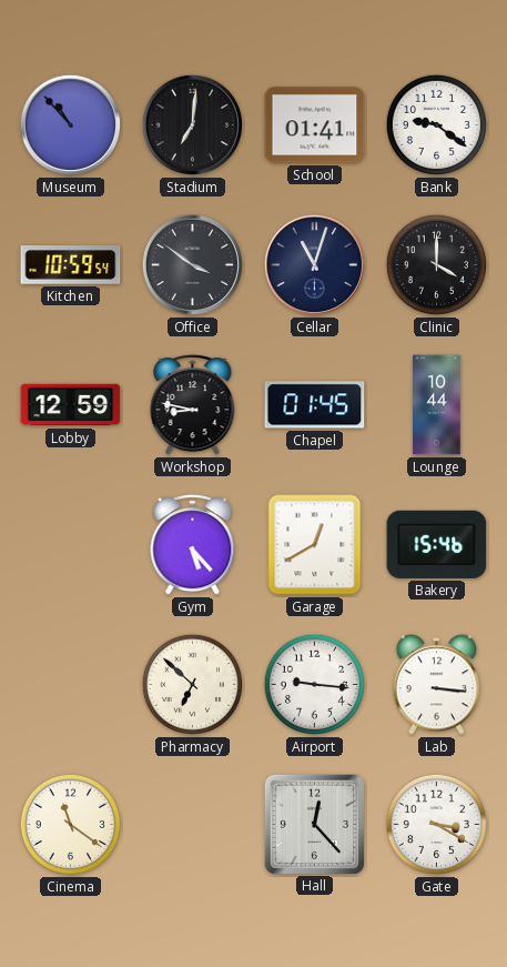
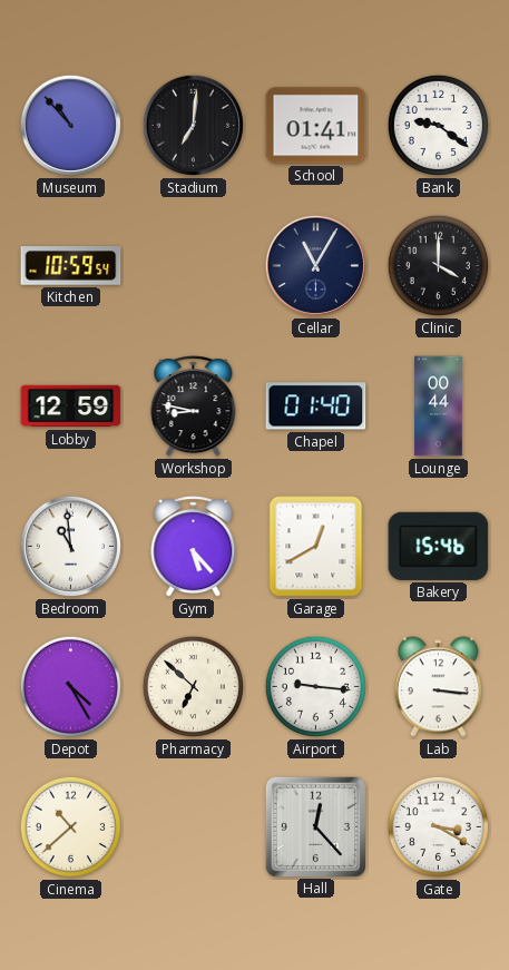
Office: 3:51 -> none (192, 264)
Cellar: 11:03 -> 11:05 (315, 265)
Chapel: 01:45 -> 01:40 (316, 406)
Lounge: 10:44 -> 00:44 (439, 406)
Bedroom: none -> 10:59 (70, 546)
Depot: none -> 4:25 (70, 686)
Cinema: 11:21 -> 10:38 (70, 826)
